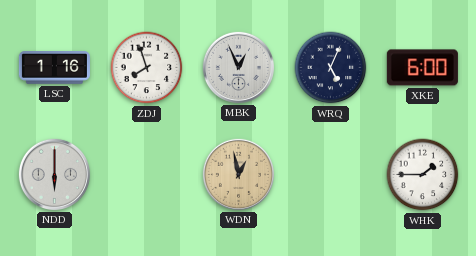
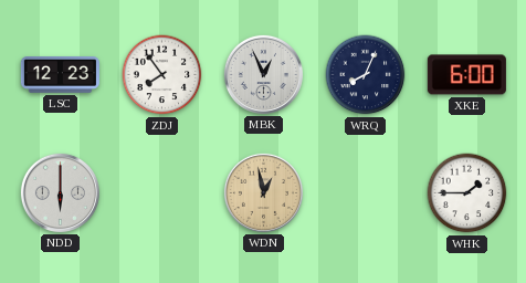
LSC: 1:16 -> 12:23 (60, 75)
ZDJ: 7:57 -> 7:54 (162, 75)
WRQ: 5:04 -> 8:04 (366, 75)
